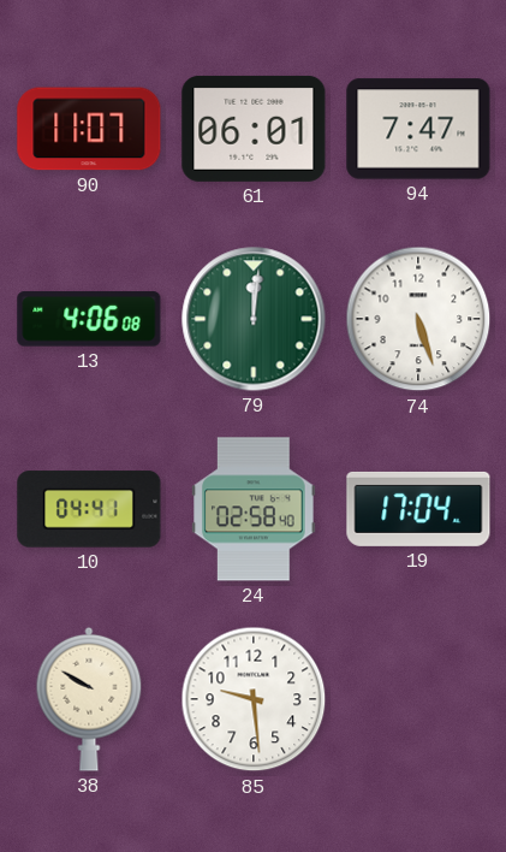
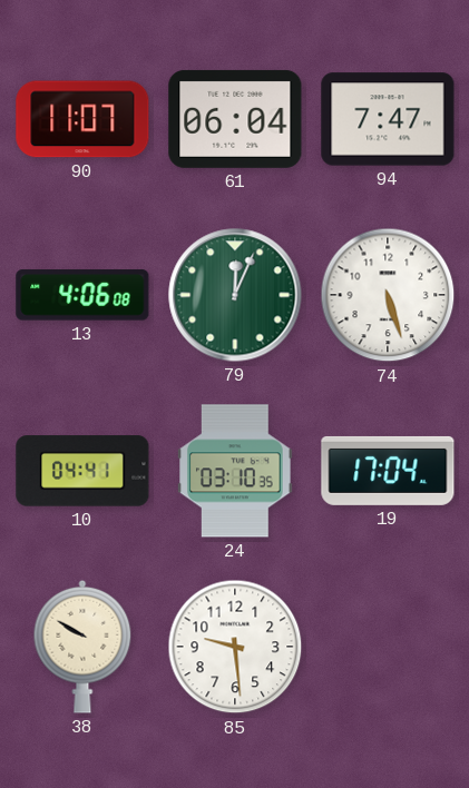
61: 06:01 -> 06:04 (235, 119)
79: 12:01 -> 12:04 (235, 295)
24: 02:58 -> 03:10 (235, 471)
